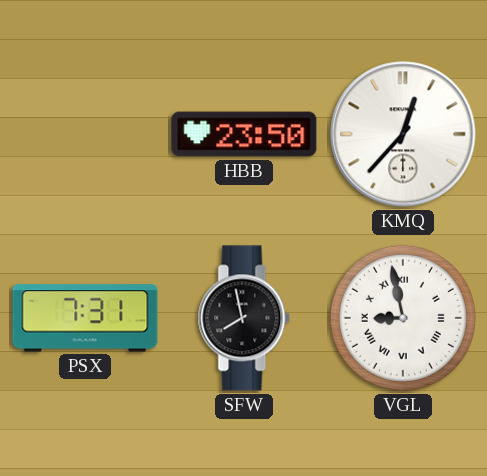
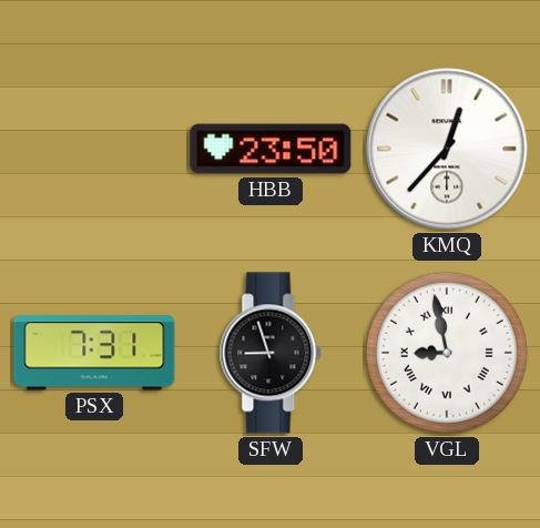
SFW: 7:58 -> 8:57 (271, 353)
